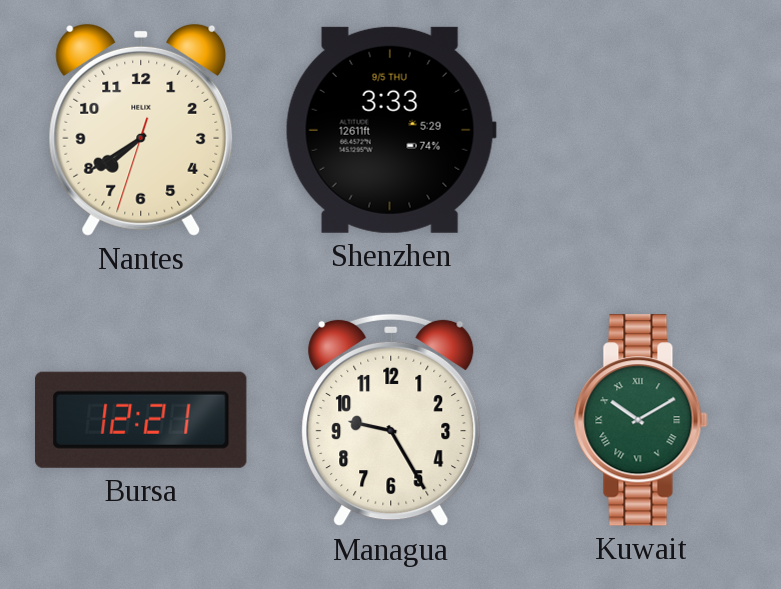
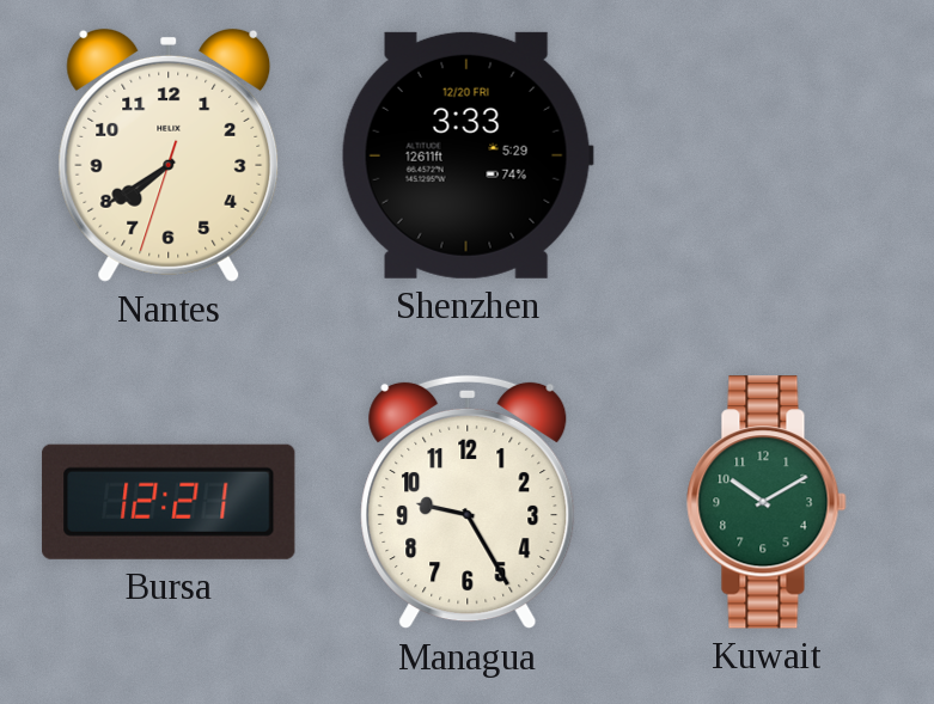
Shenzhen date: 9/5 THU -> 12/20 FRI (468, 155)
Kuwait numerals: Roman -> Arabic (767, 502)
